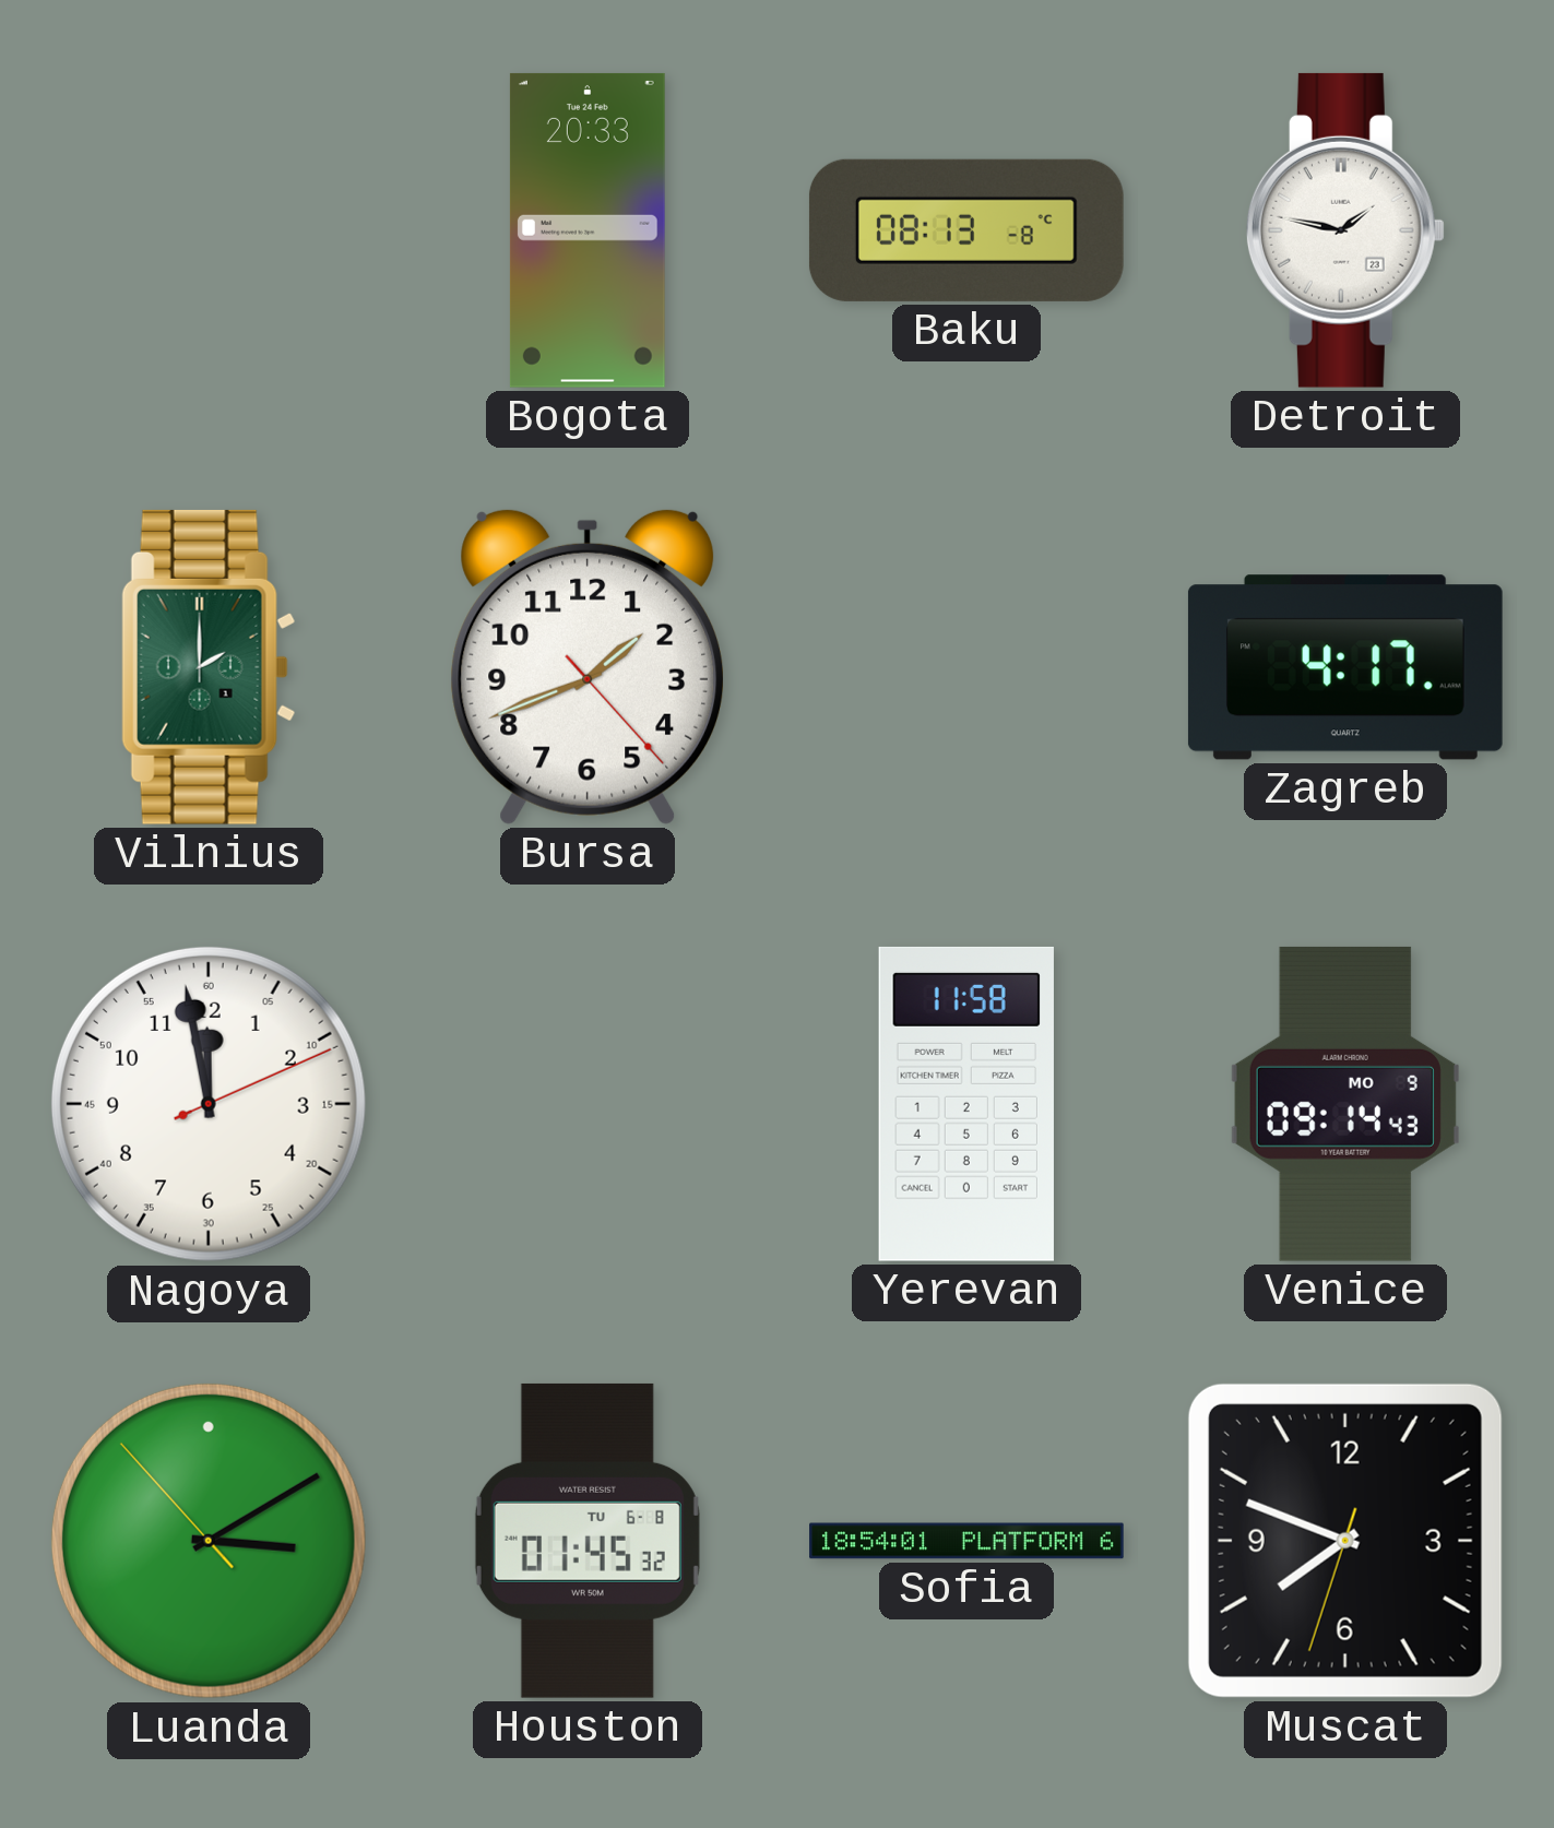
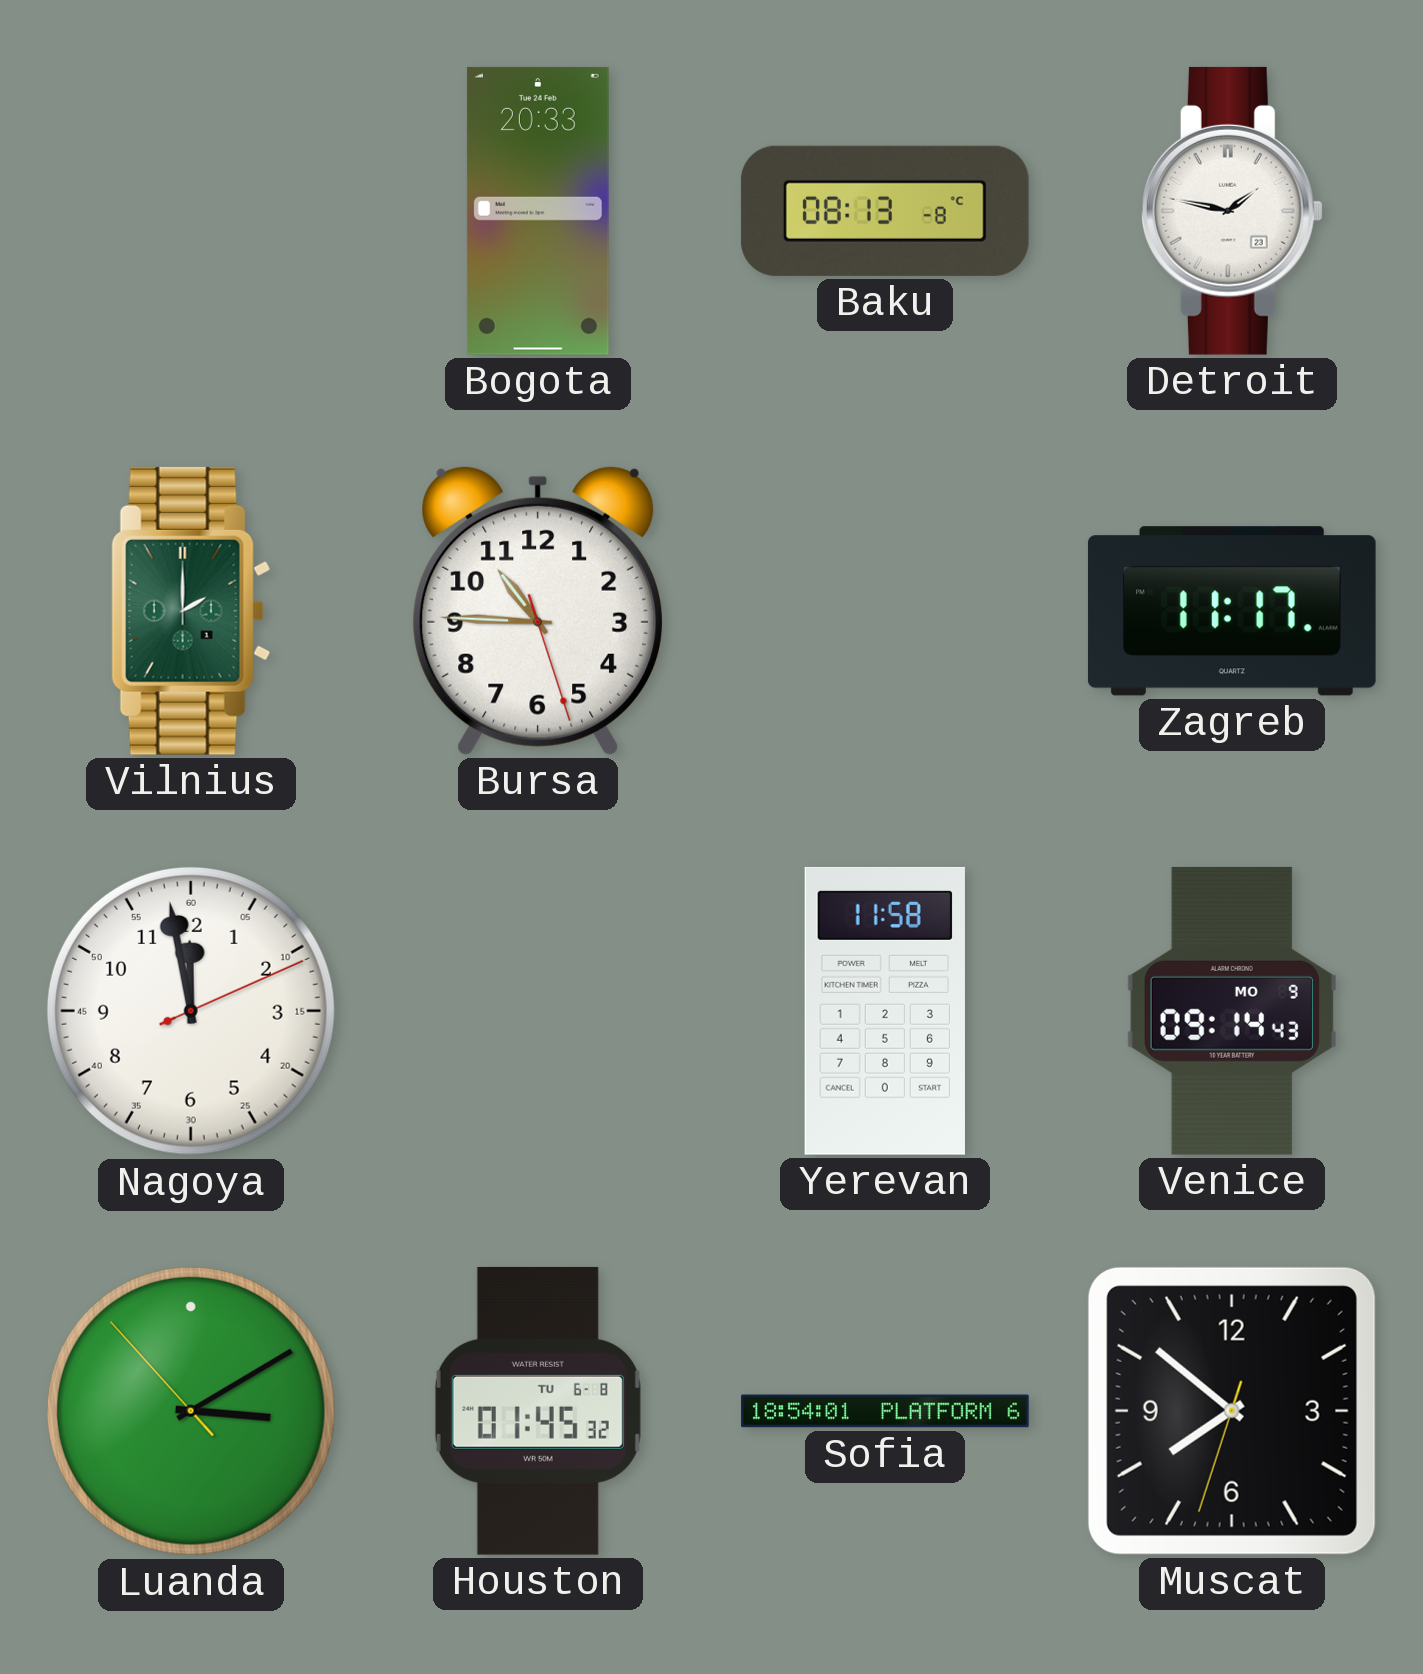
Bursa: 1:41 -> 10:45 (538, 610)
Zagreb: 4:17 -> 11:17 (1232, 611)
Muscat: 7:48 -> 7:51 (1232, 1411)
